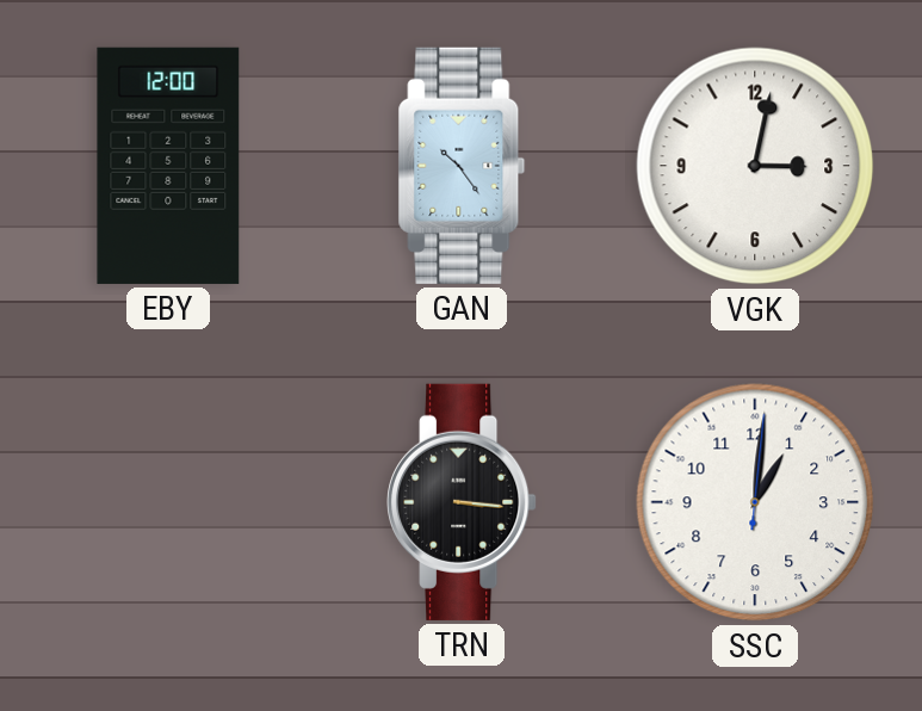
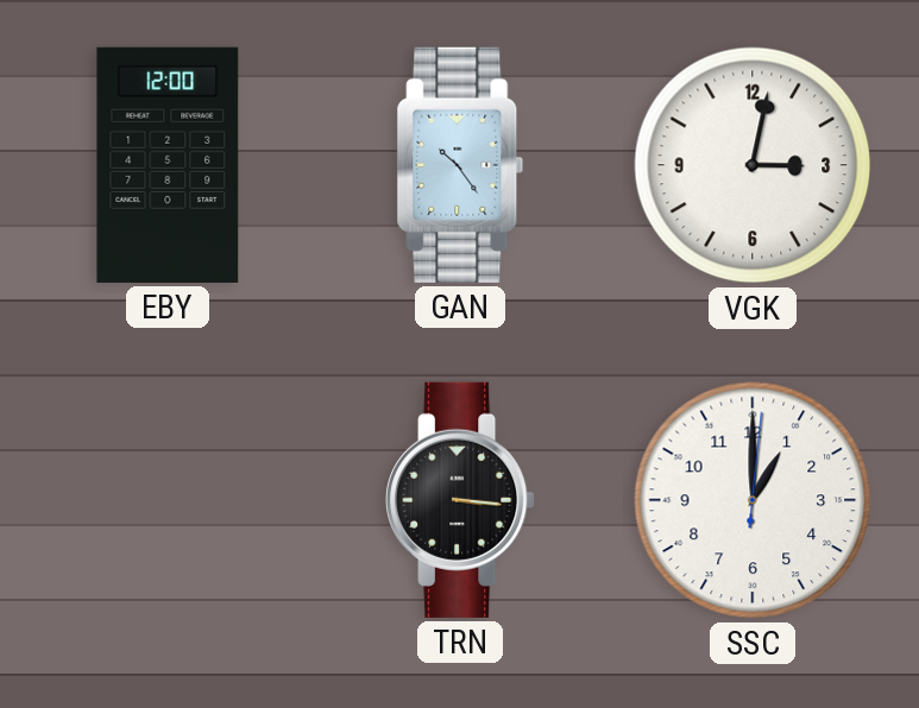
SSC: 1:01 -> 1:00 (753, 500)
